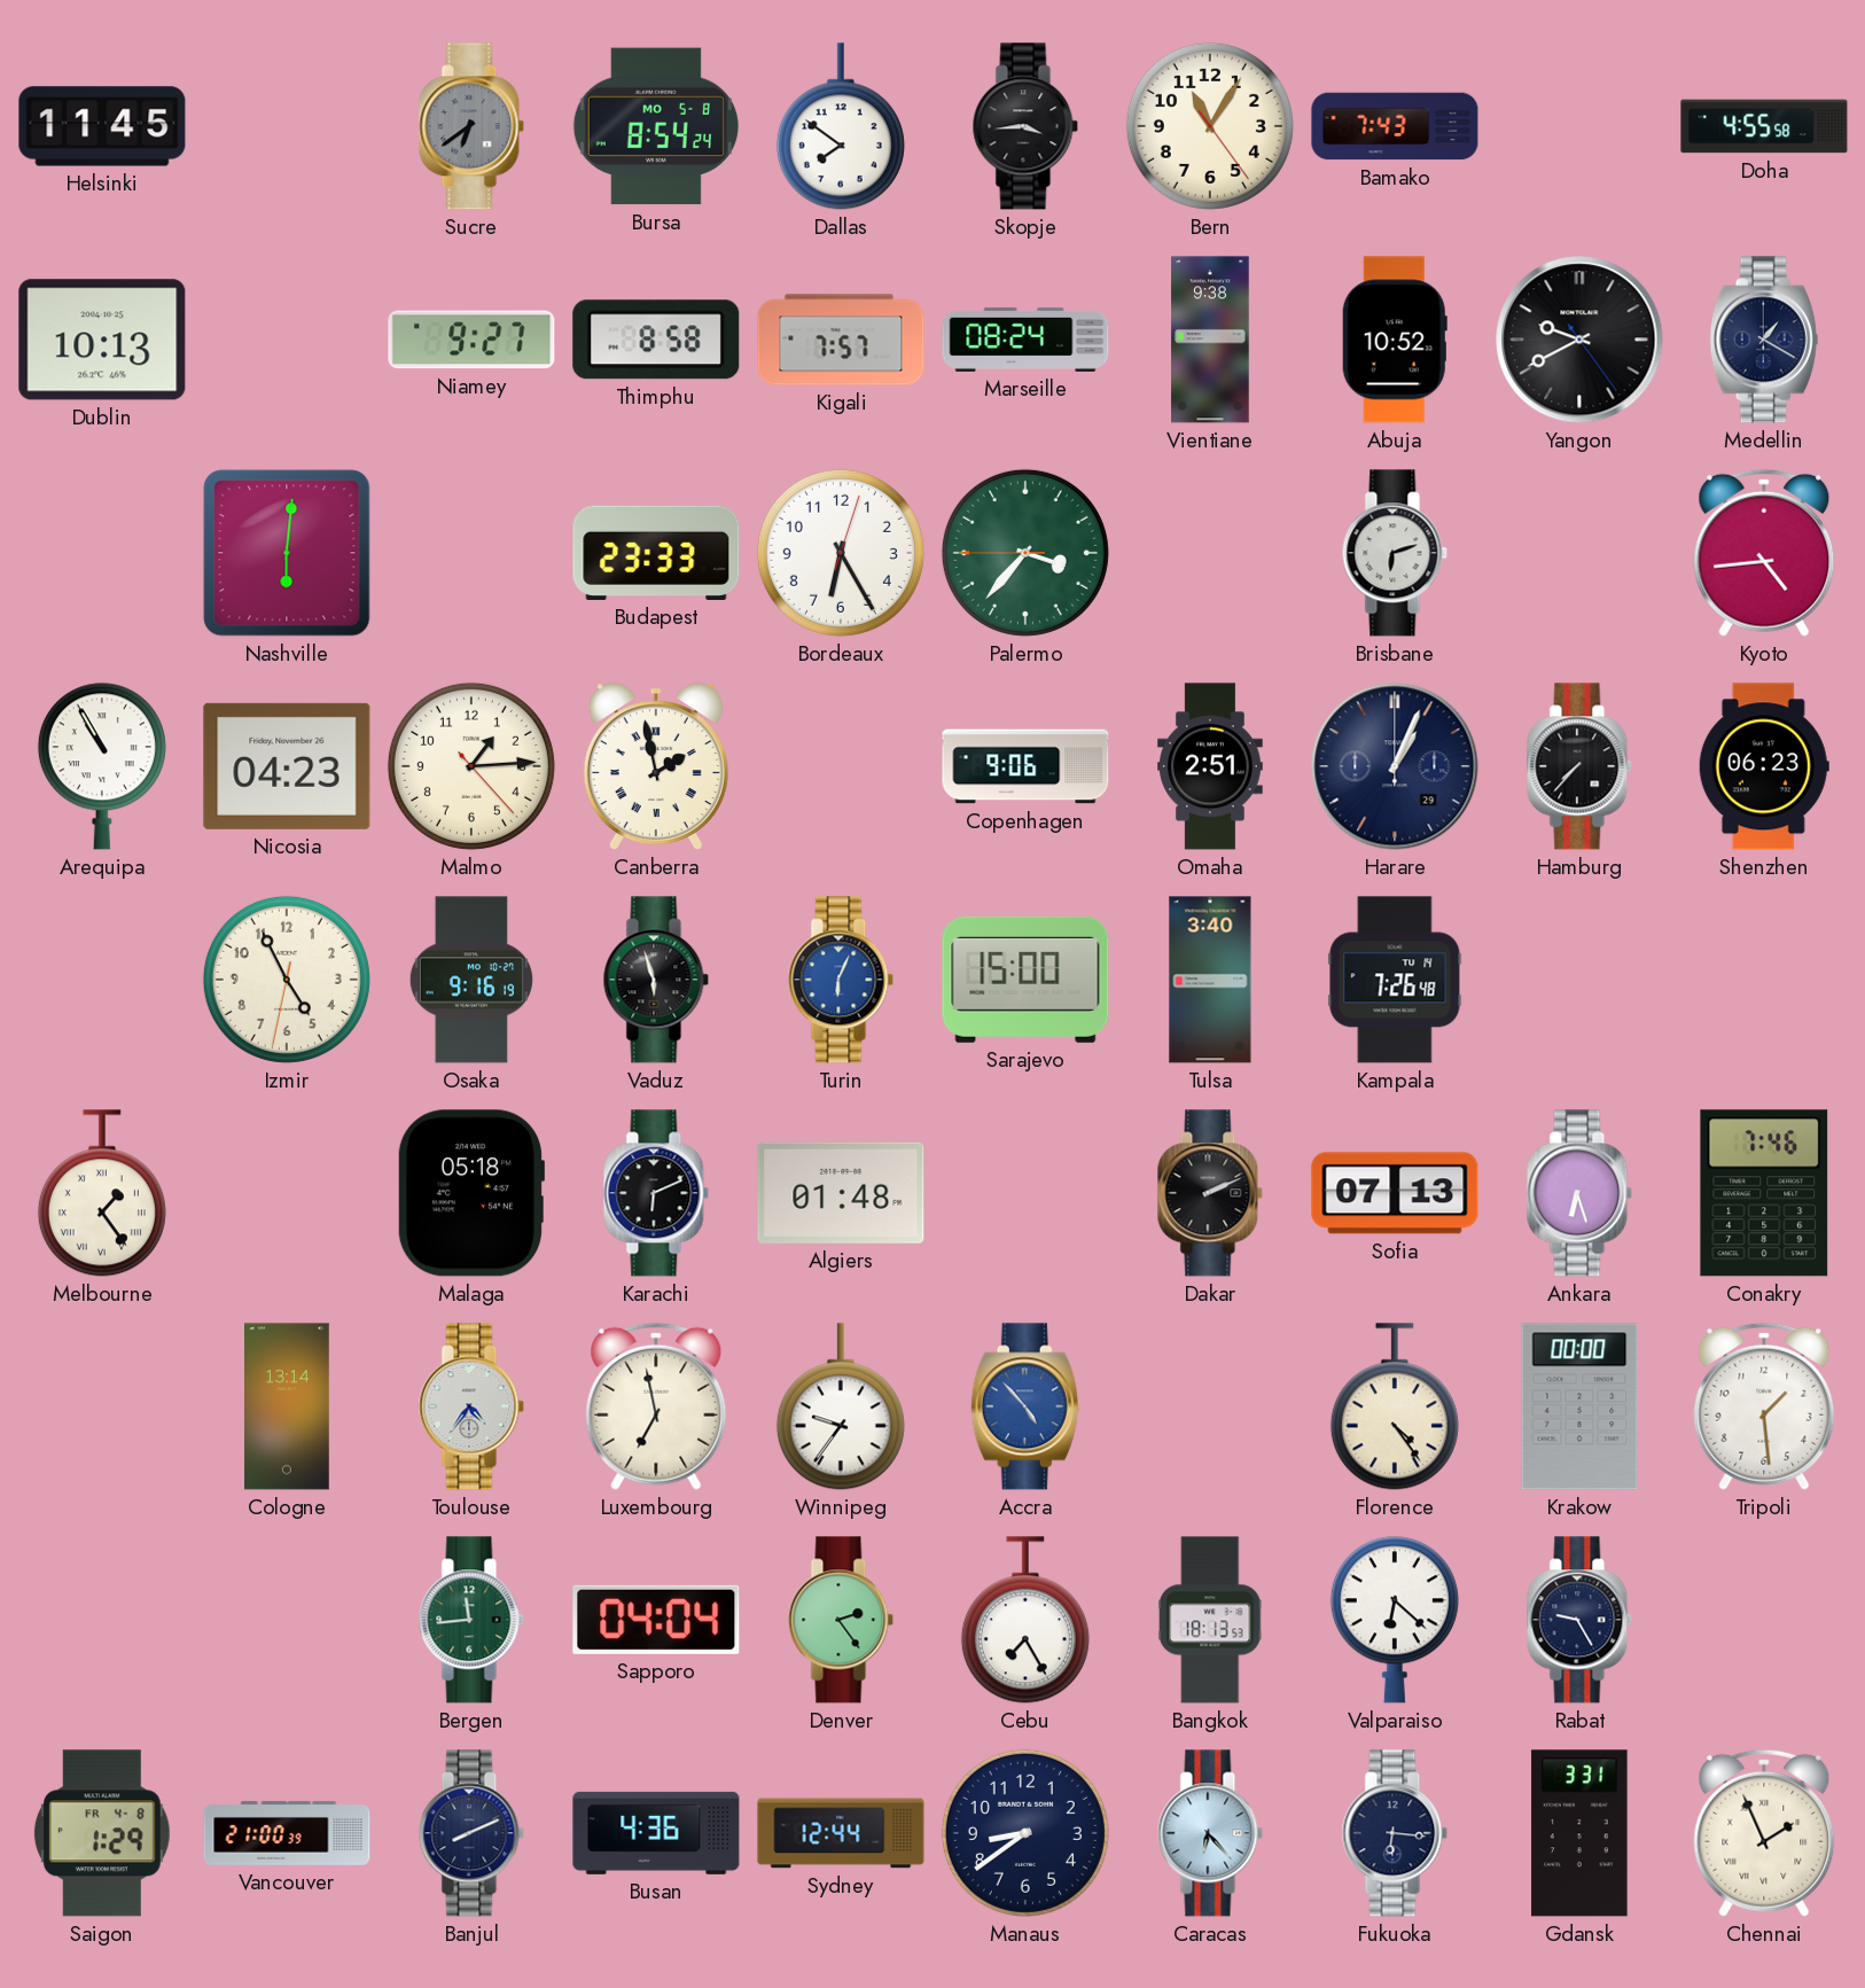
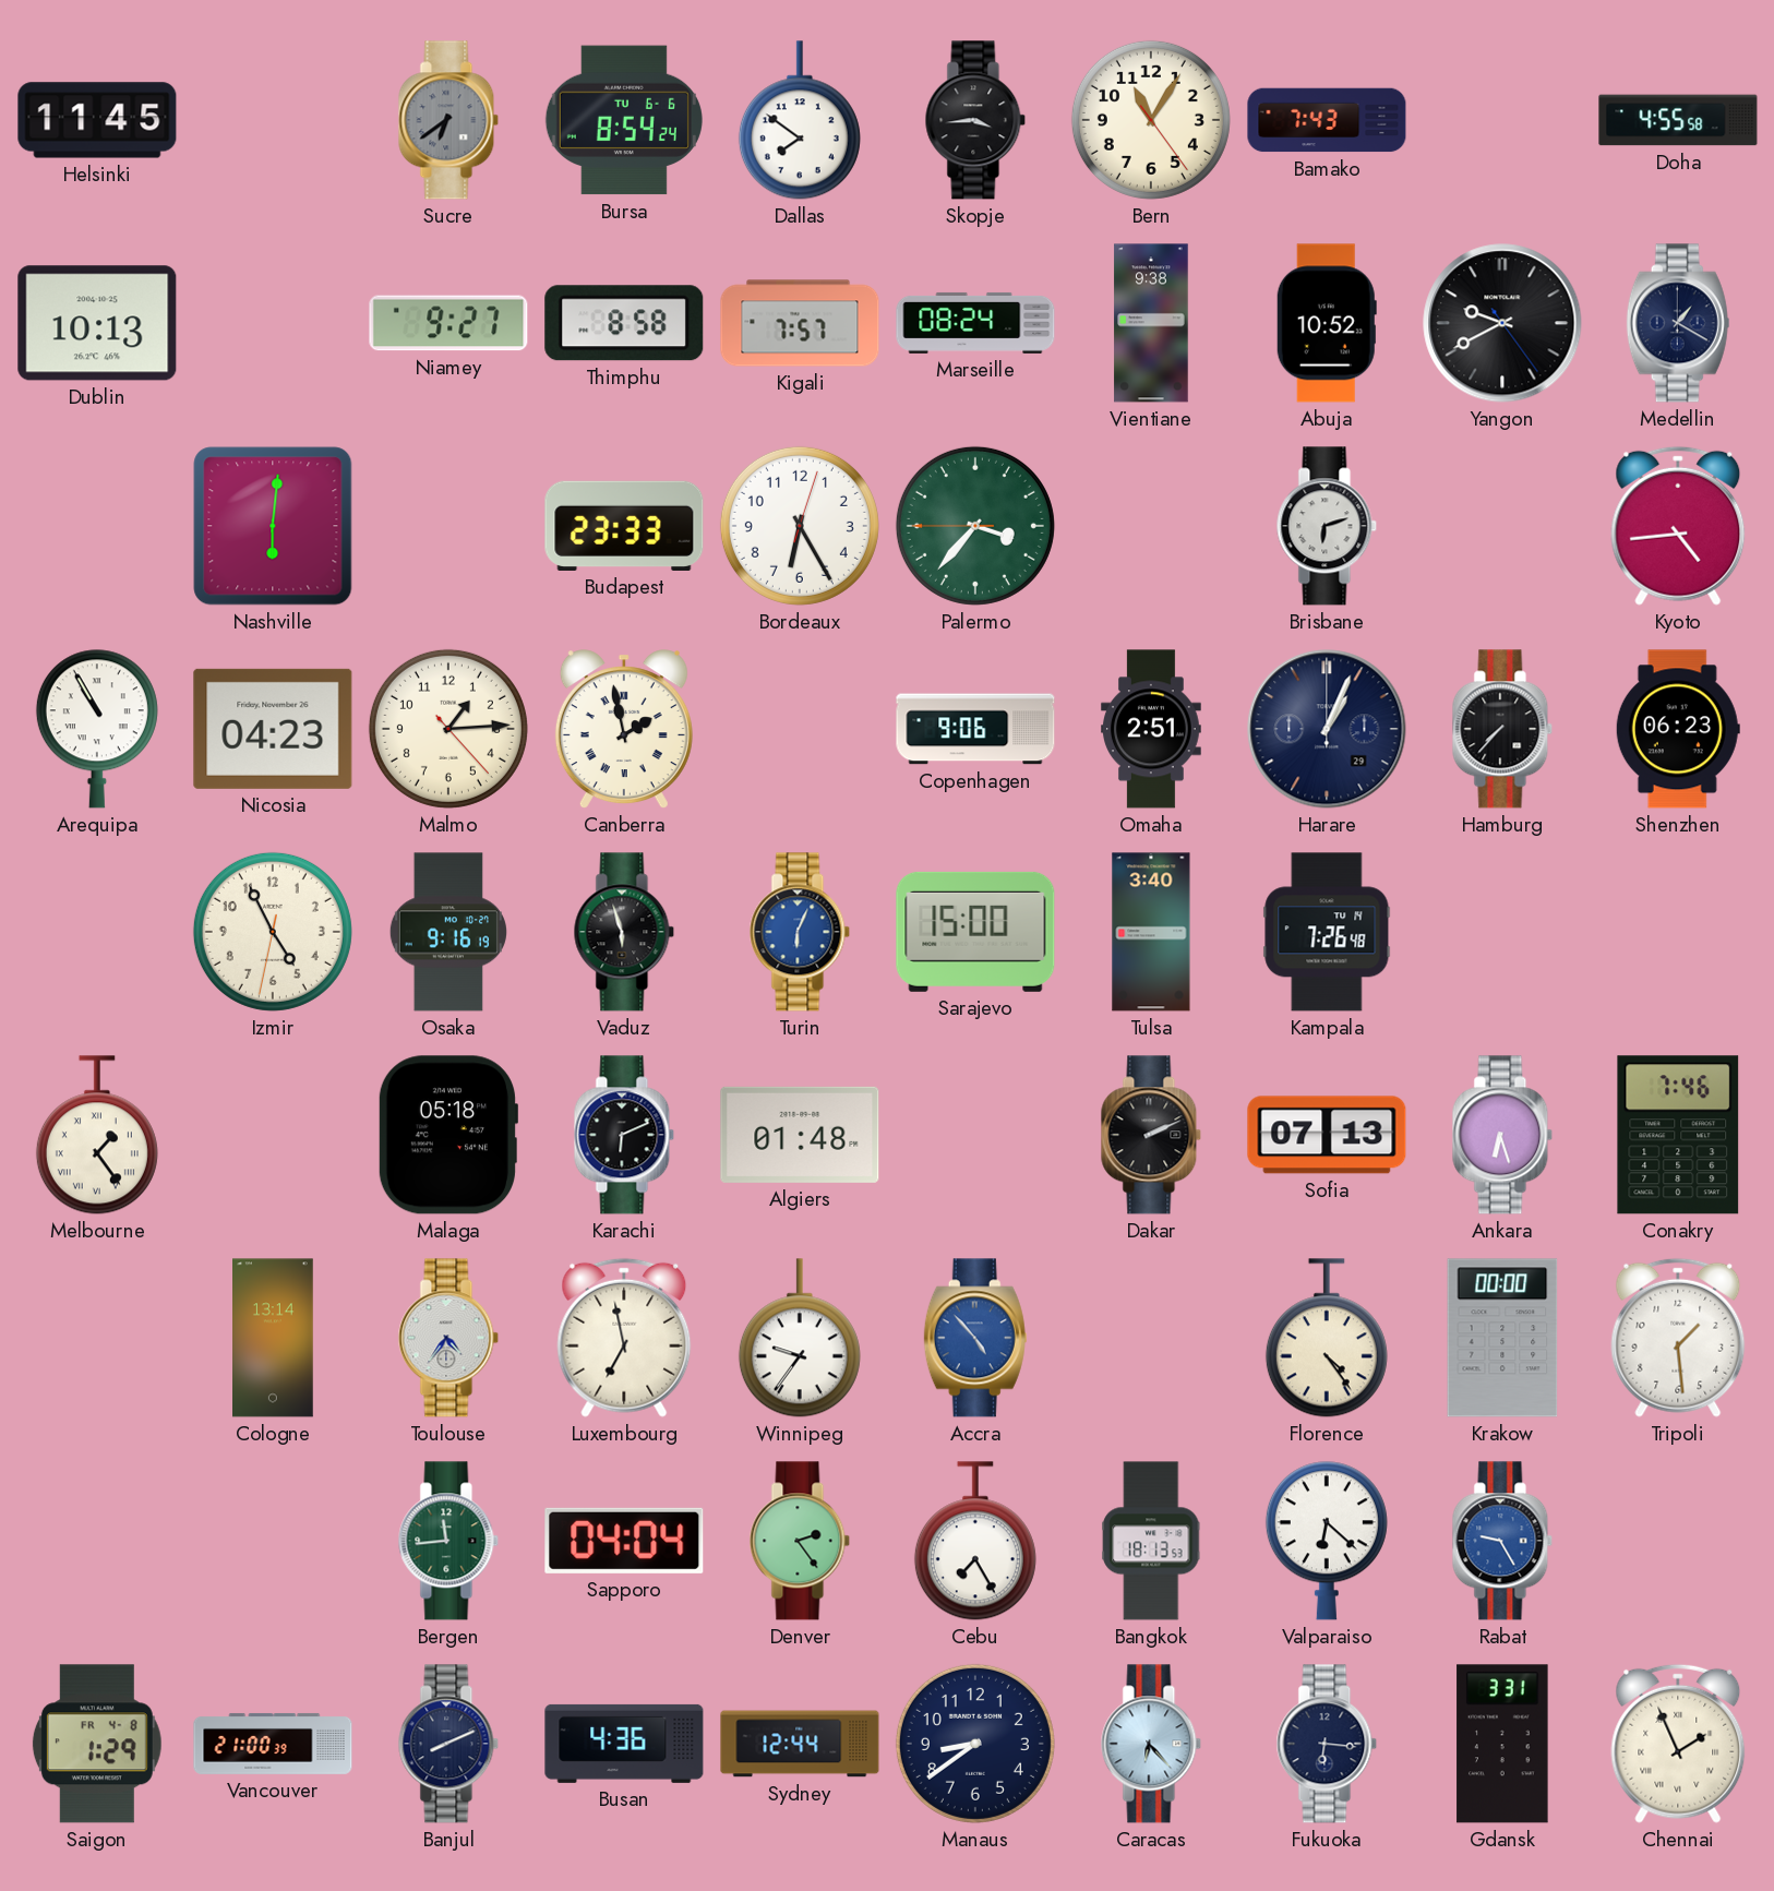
Bursa date: MO 5-8 -> TU 6-6 (624, 120)
Rabat dial: navy -> blue (1502, 1541)
